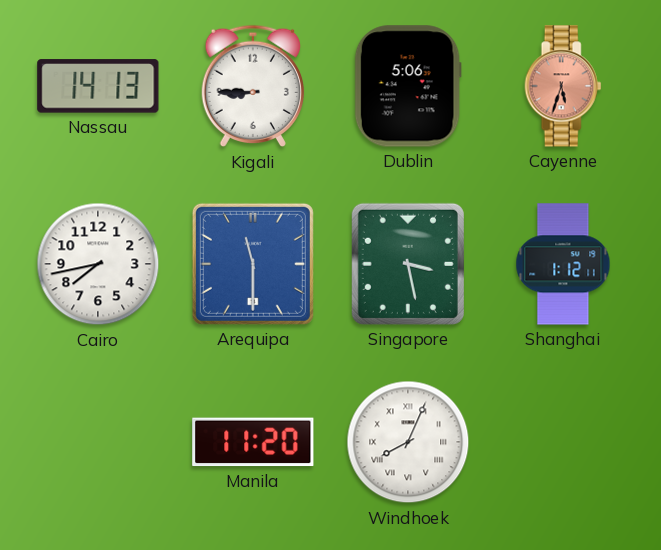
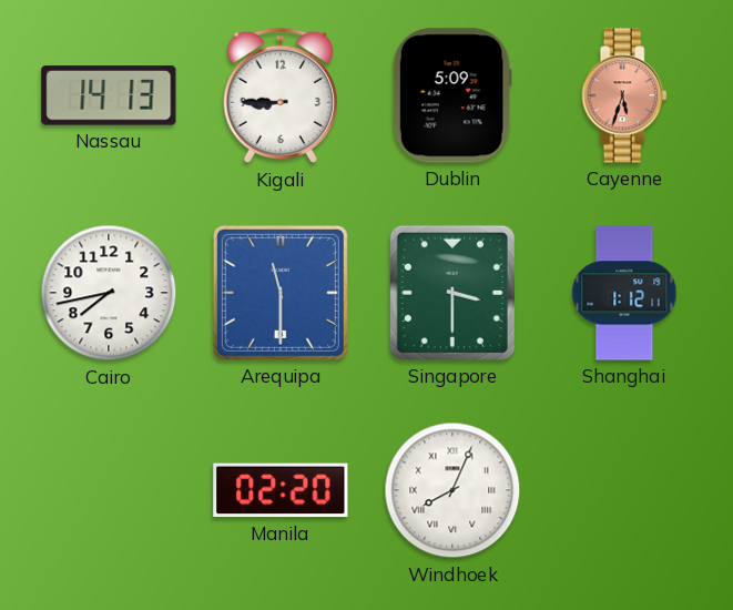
Dublin: 5:06 -> 5:09 (452, 95)
Singapore: 3:28 -> 3:30 (452, 293)
Manila: 11:20 -> 02:20 (281, 490)
